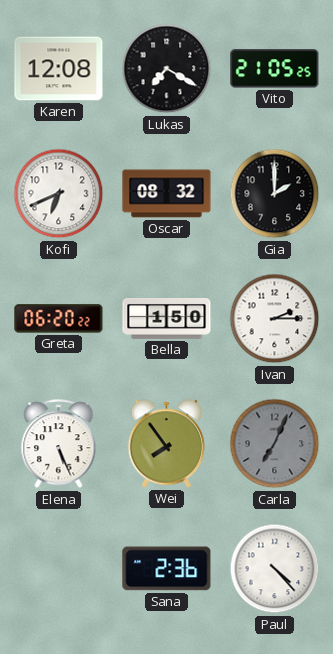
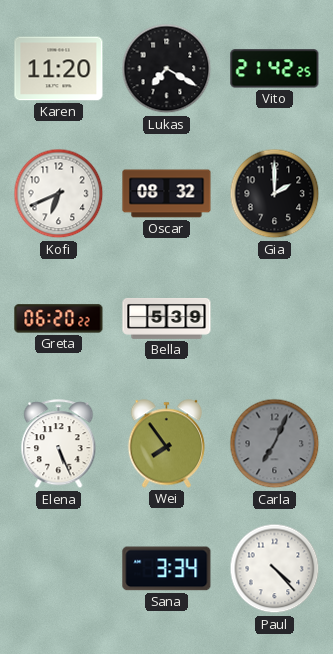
Karen: 12:08 -> 11:20 (59, 69)
Vito: 21:05 -> 21:42 (275, 69)
Bella: 1:50 -> 5:39 (167, 319)
Ivan: 2:15 -> none (275, 319)
Sana: 2:36 -> 3:34 (167, 569)
